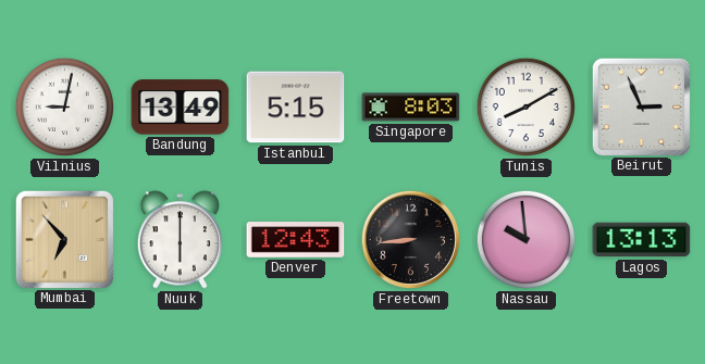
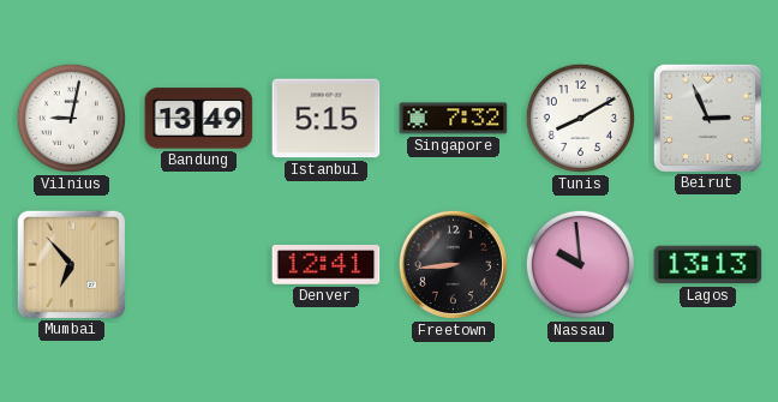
Singapore: 8:03 -> 7:32 (454, 119)
Nuuk: 6:00 -> none (180, 240)
Denver: 12:43 -> 12:41 (327, 265)
